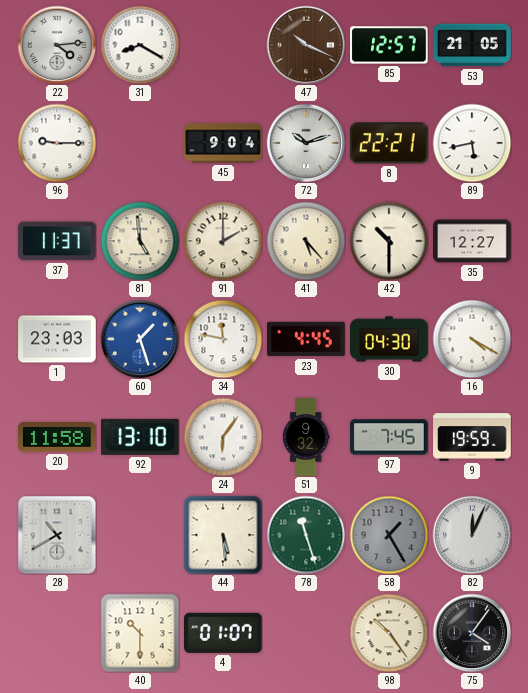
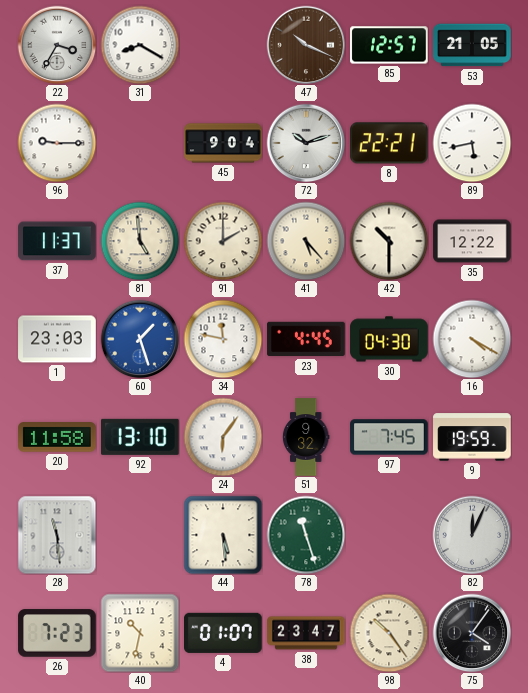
22: 4:14 -> 3:35 (57, 45)
35: 12:27 -> 12:22 (472, 241)
28: 10:40 -> 11:29 (57, 535)
58: 1:25 -> none (389, 535)
26: none -> 7:23 (57, 633)
40: 10:30 -> 10:32 (140, 633)
38: none -> 23:47 (306, 633)
